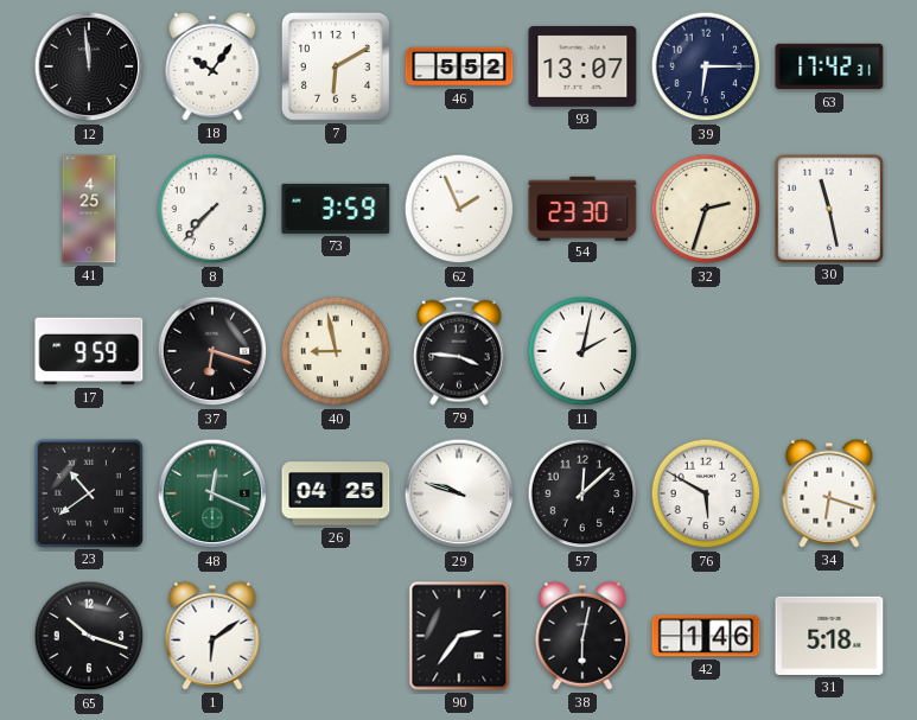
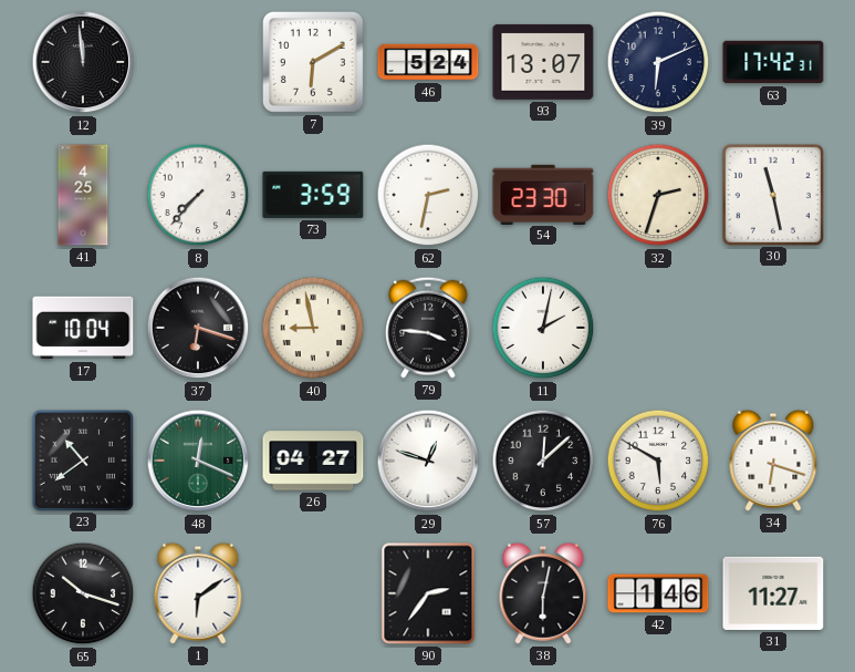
18: 10:06 -> none (212, 66)
46: 5:52 -> 5:24 (428, 62)
39: 6:15 -> 6:11 (658, 62)
62: 1:56 -> 2:32 (428, 195)
17: 9:59 -> 10:04 (83, 328)
26: 04:25 -> 04:27 (313, 461)
29: 9:48 -> 12:48 (428, 461)
31: 5:18 -> 11:27 (773, 593)
